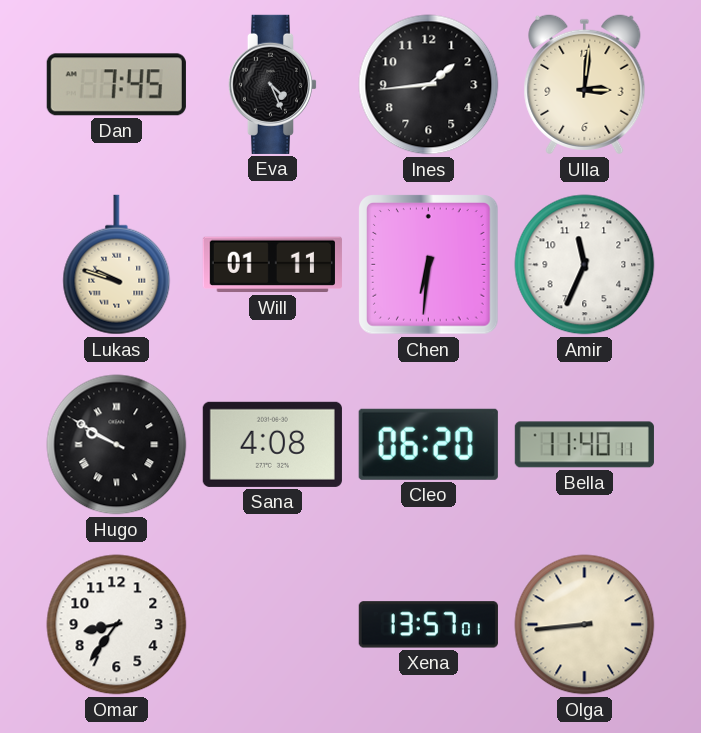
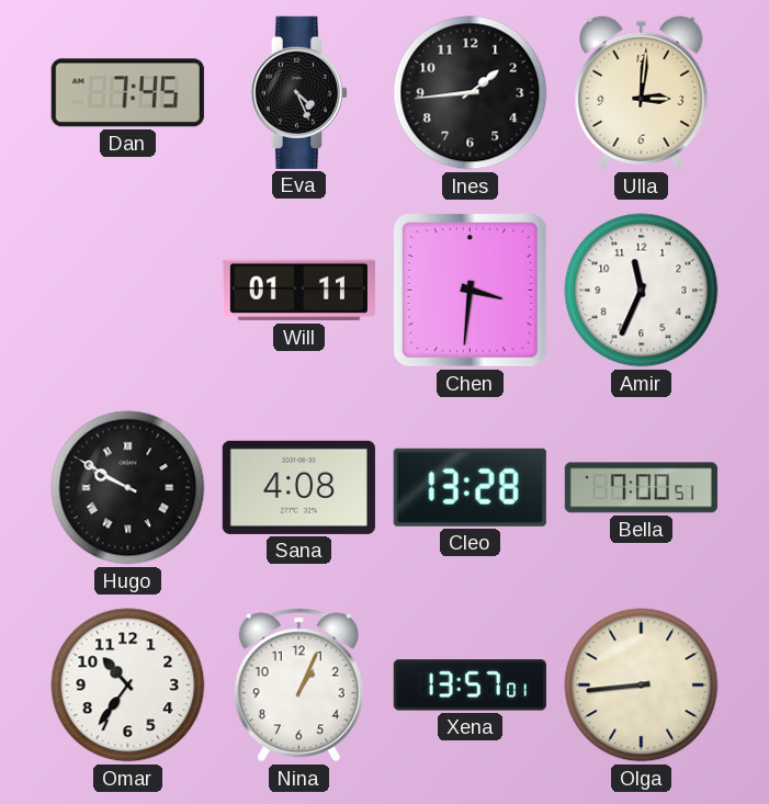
Lukas: 9:48 -> none (117, 265)
Chen: 6:31 -> 3:31 (471, 291)
Cleo: 06:20 -> 13:28 (470, 487)
Bella: 11:40 -> 7:00 (641, 488)
Omar: 8:36 -> 10:36 (128, 686)
Nina: none -> 1:04 (298, 686)
